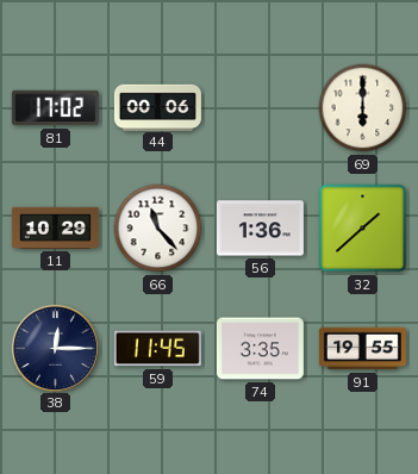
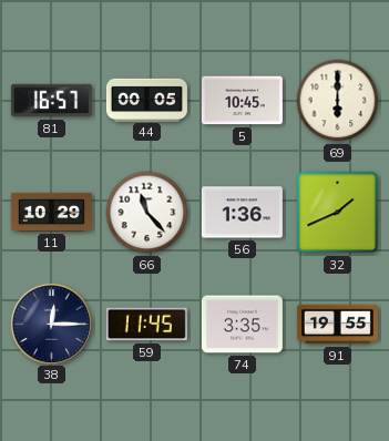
81: 17:02 -> 16:57 (51, 101)
44: 00:06 -> 00:05 (146, 100)
5: none -> 10:45 (242, 101)
32: 1:38 -> 1:41 (338, 213)
